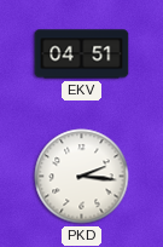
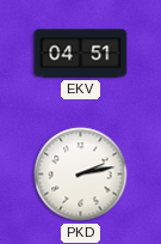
PKD: 2:16 -> 2:13 (81, 175)
